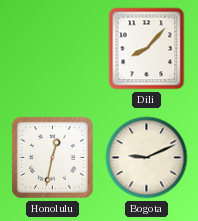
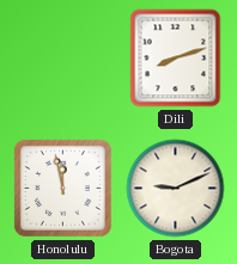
Dili: 8:07 -> 8:12 (176, 59)
Honolulu: 12:32 -> 11:58 (62, 188)
